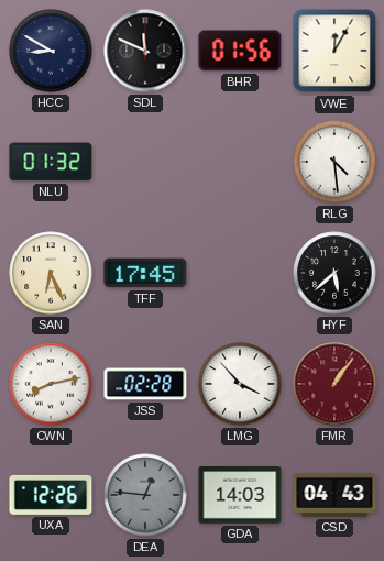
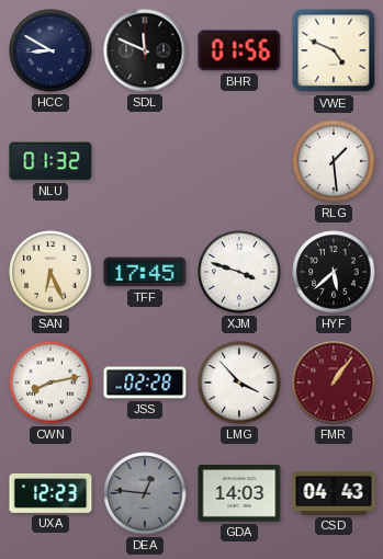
VWE: 12:05 -> 4:49 (334, 50)
RLG: 4:29 -> 1:29 (334, 161)
XJM: none -> 3:48 (239, 272)
UXA: 12:26 -> 12:23 (50, 493)
